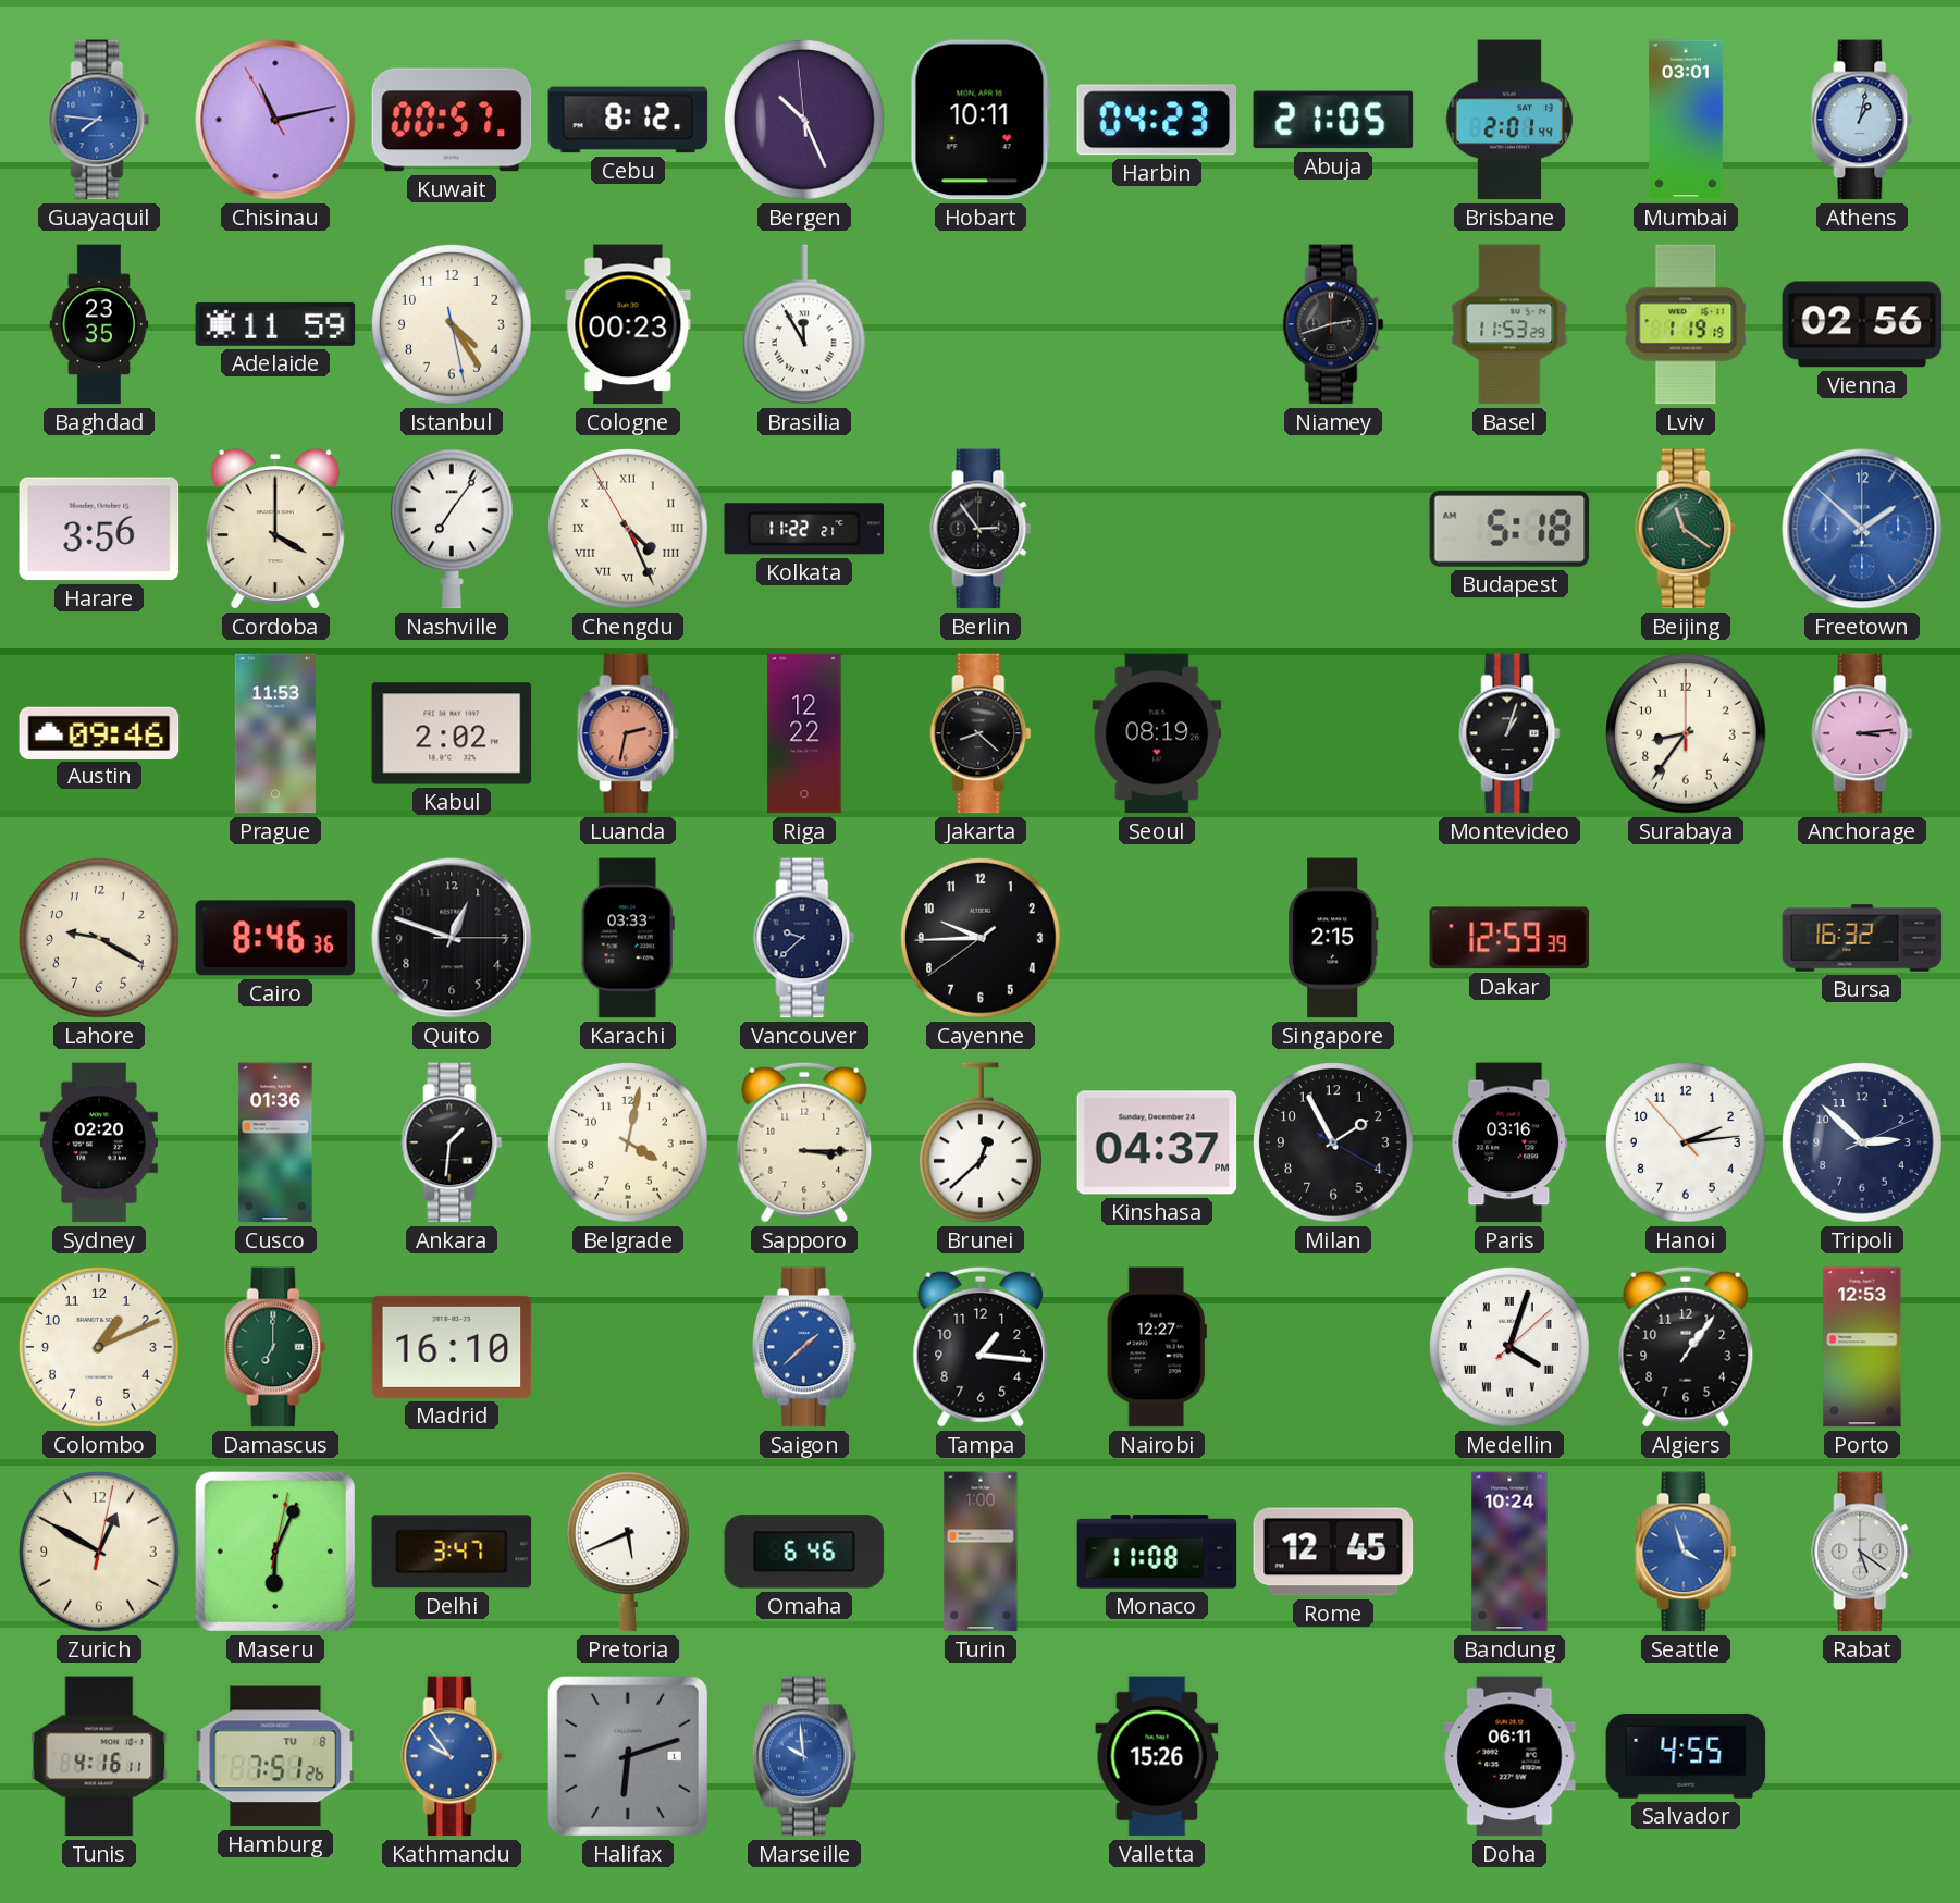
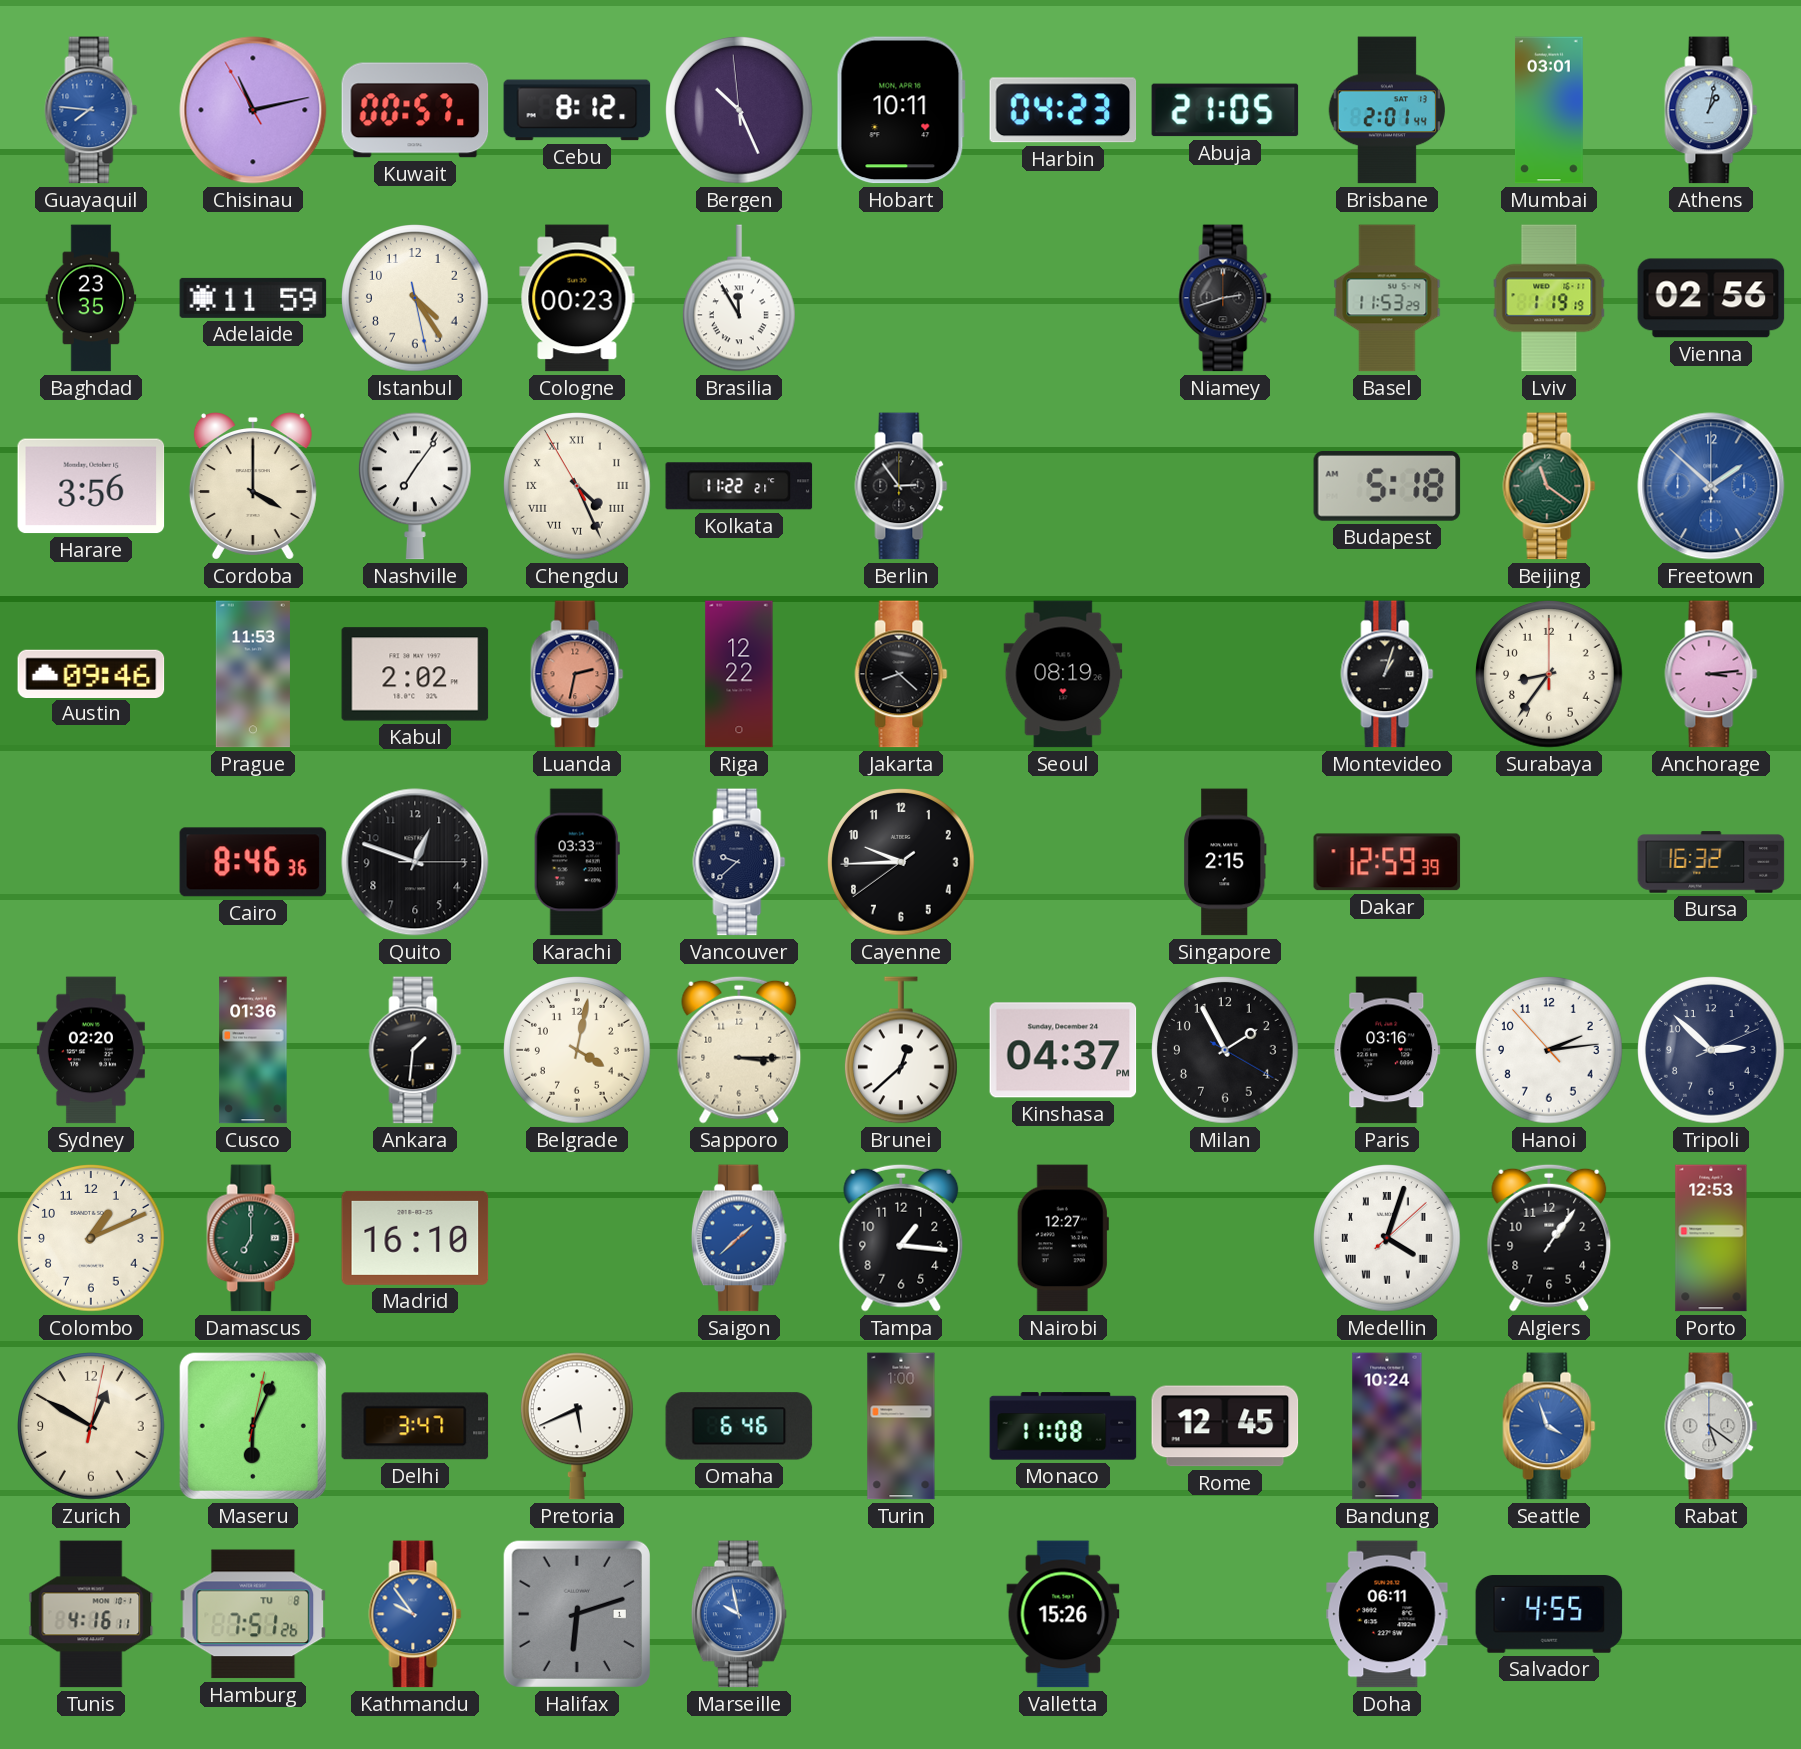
Lahore: 9:20 -> none (99, 938)
Marseille: 9:59 -> 9:58 (739, 1614)
